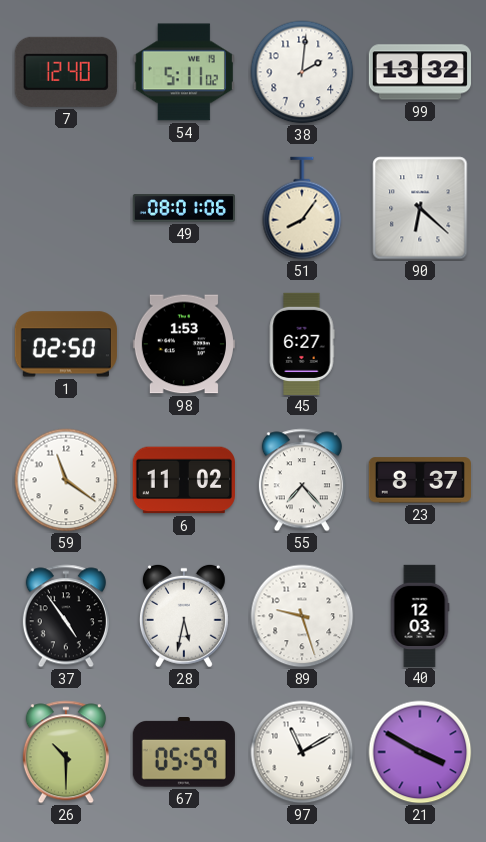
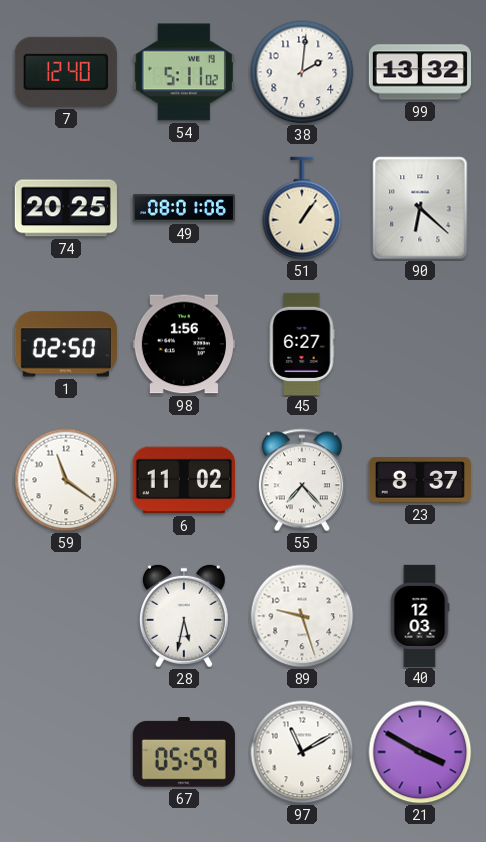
74: none -> 20:25 (66, 208)
51: 8:06 -> 1:06 (302, 208)
98: 1:53 -> 1:56 (184, 344)
37: 4:54 -> none (66, 616)
26: 10:30 -> none (66, 752)
